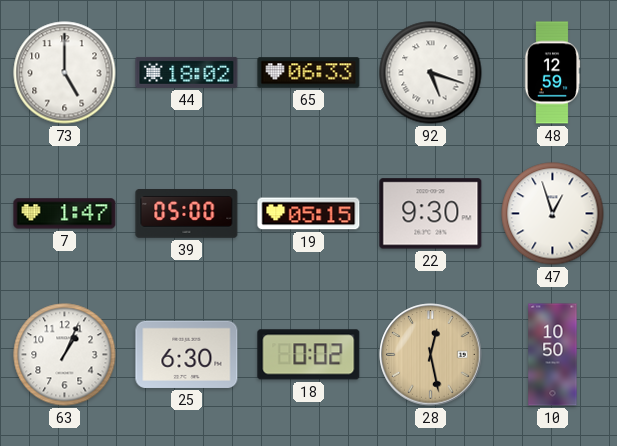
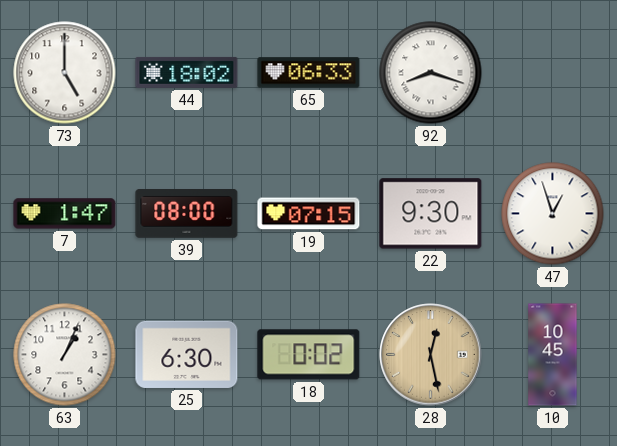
92: 5:18 -> 8:18 (431, 73)
48: 12:59 -> none (552, 73)
39: 05:00 -> 08:00 (187, 214)
19: 05:15 -> 07:15 (309, 214)
10: 10:50 -> 10:45 (553, 355)
